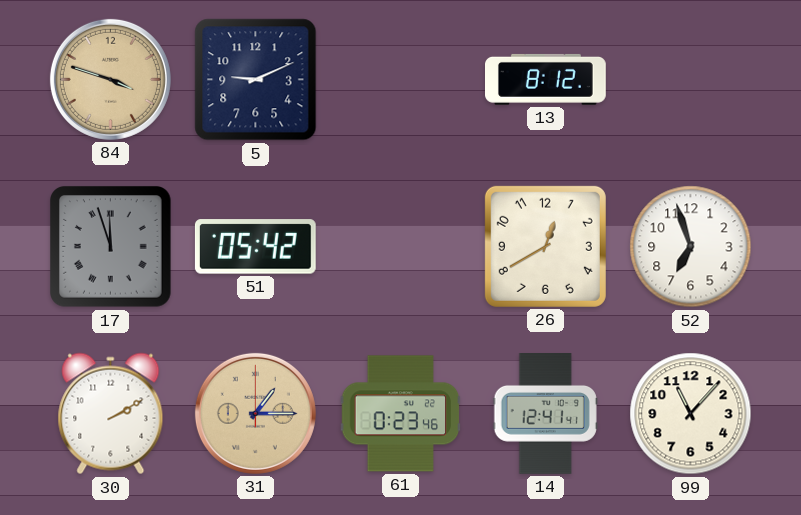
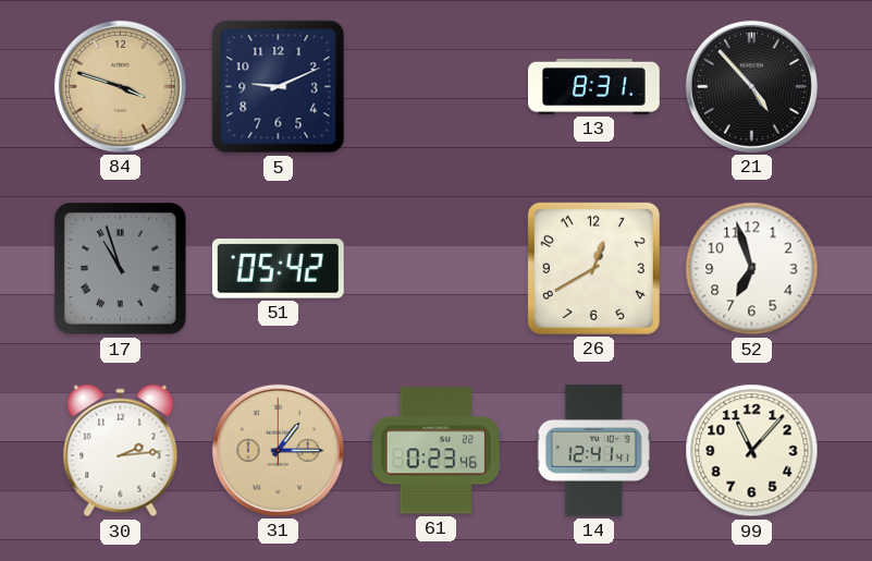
13: 8:12 -> 8:31 (594, 86)
21: none -> 4:53 (751, 86)
17: 11:57 -> 10:57 (121, 269)
30: 2:10 -> 2:14 (121, 451)
